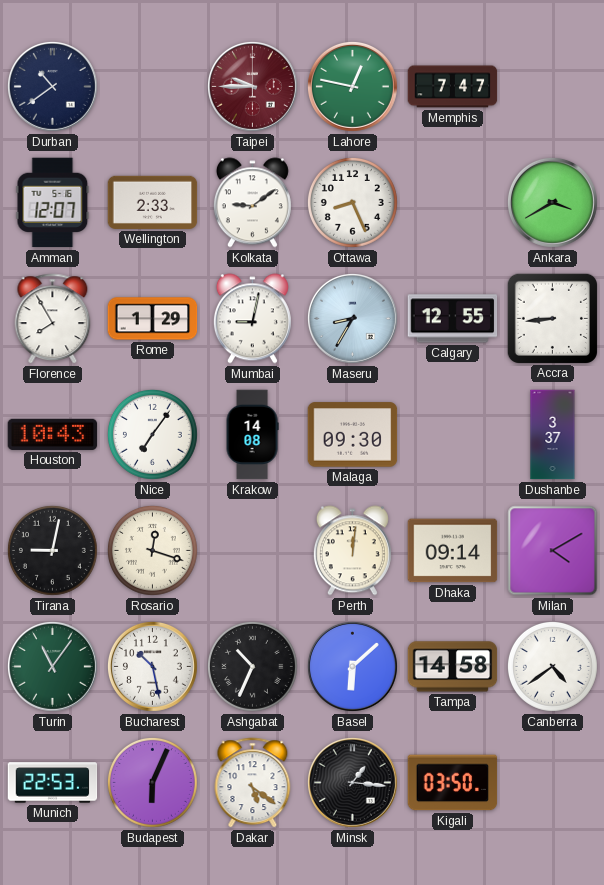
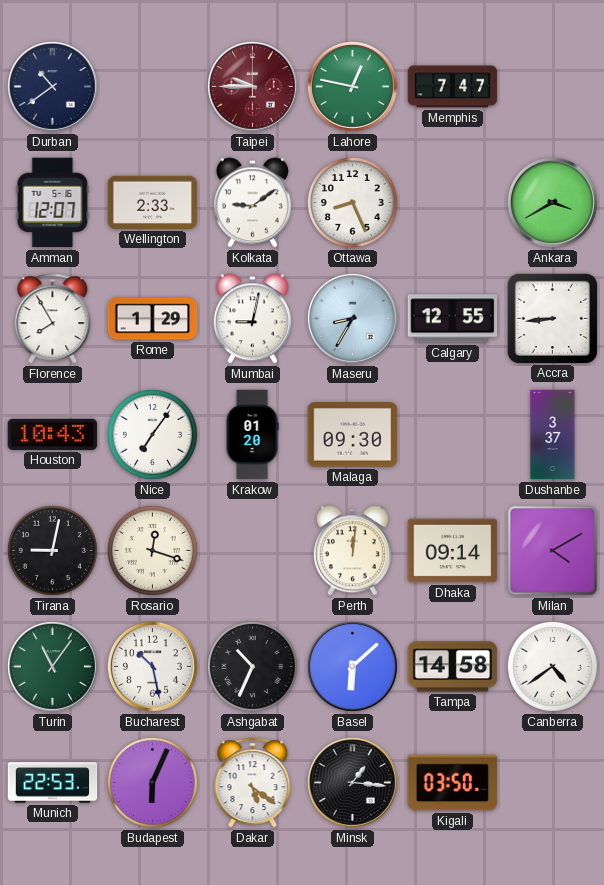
Krakow: 14:08 -> 01:20 (252, 435)
